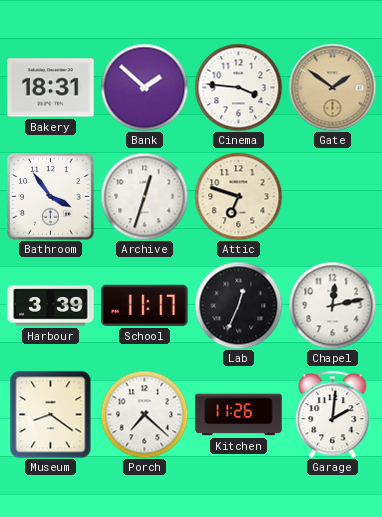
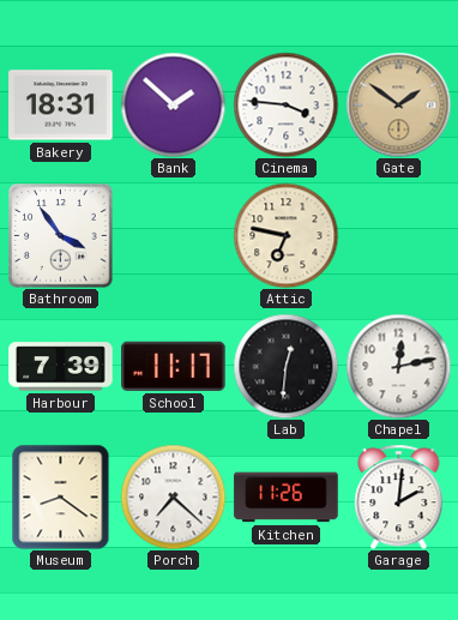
Archive: 12:33 -> none (144, 196)
Attic: 6:48 -> 6:47 (285, 235)
Harbour: 3:39 -> 7:39 (61, 367)
Lab: 12:34 -> 12:31 (285, 366)
